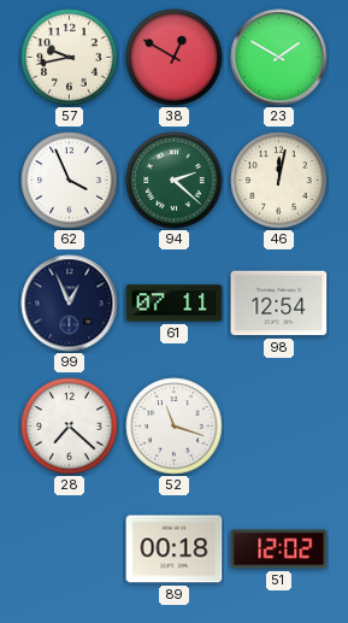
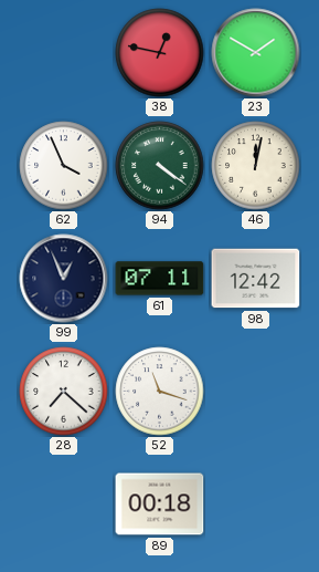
57: 9:43 -> none (70, 58)
38: 12:50 -> 12:47 (160, 53)
94: 2:22 -> 4:21 (160, 166)
98: 12:54 -> 12:42 (256, 279)
51: 12:02 -> none (279, 549)
